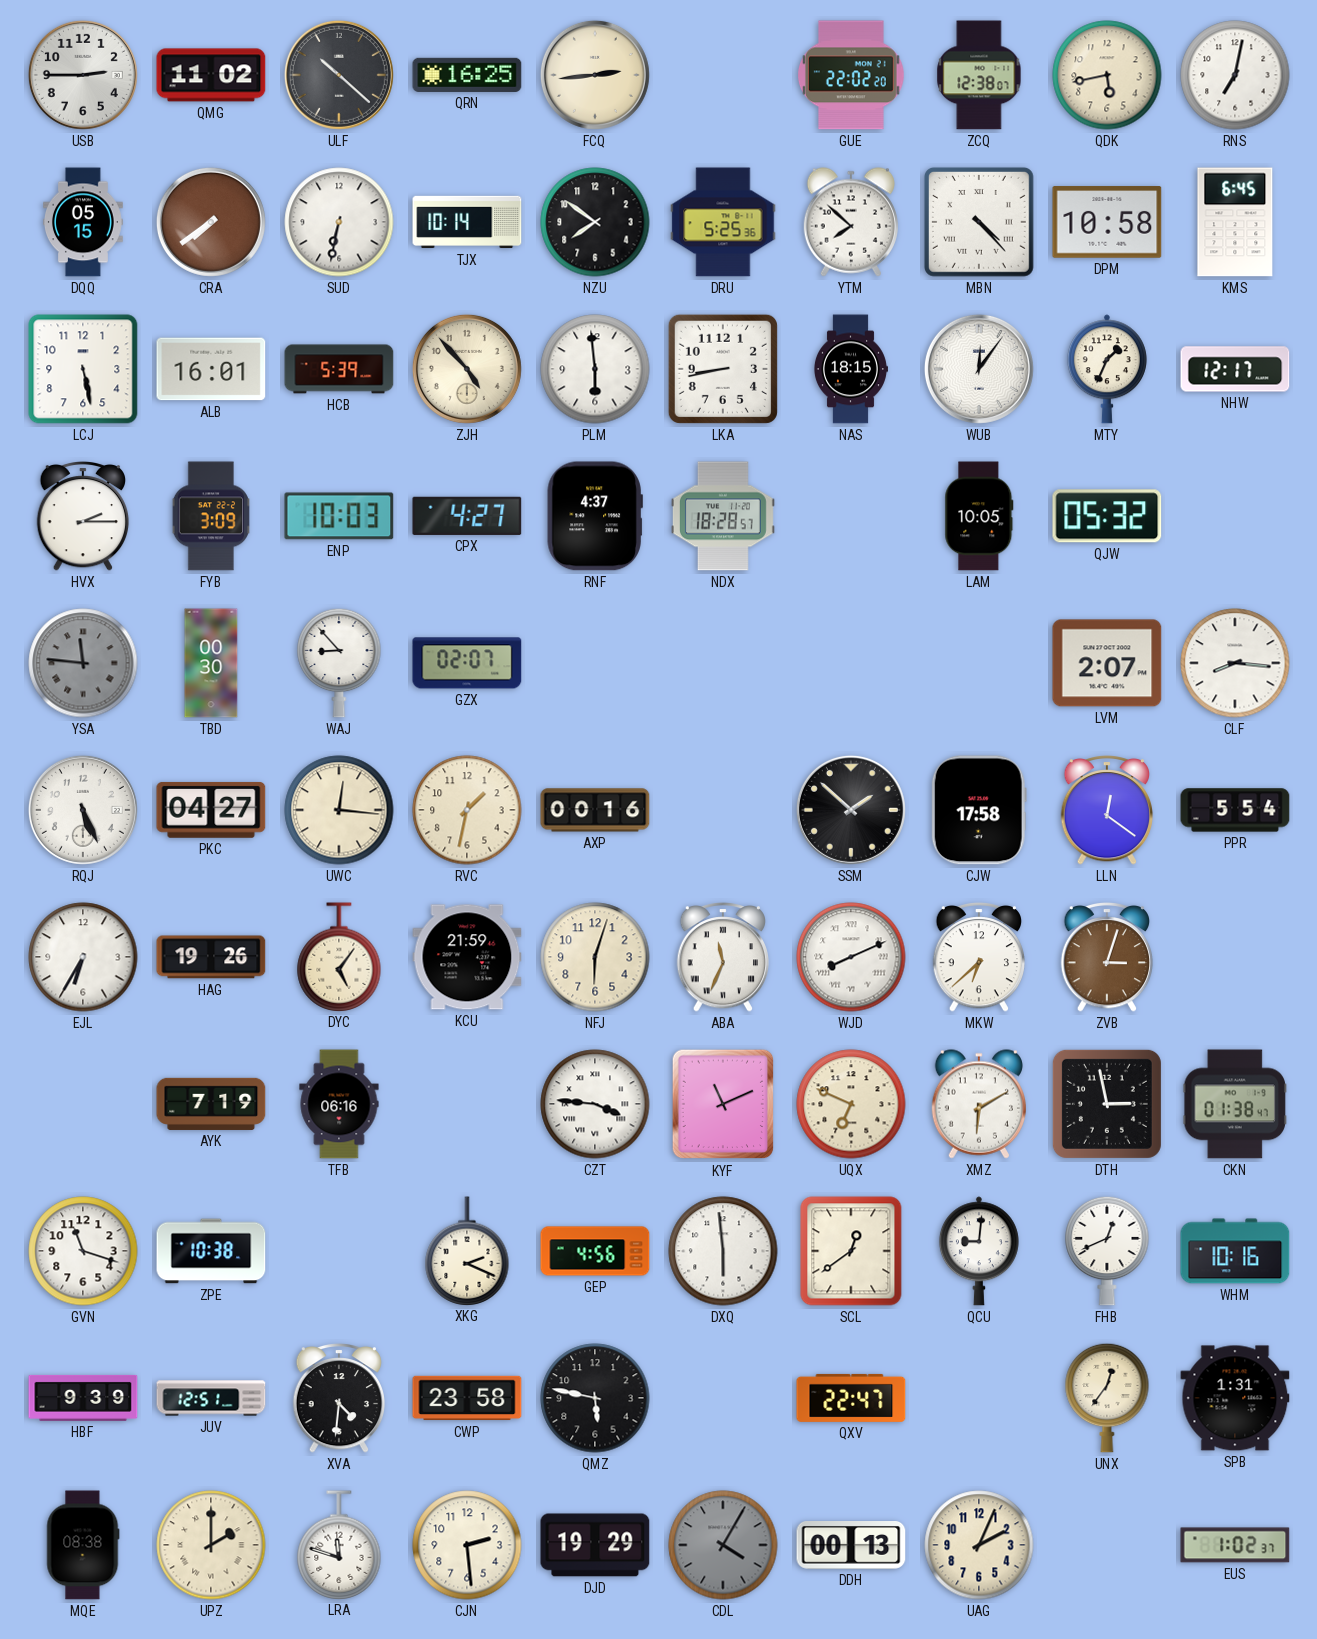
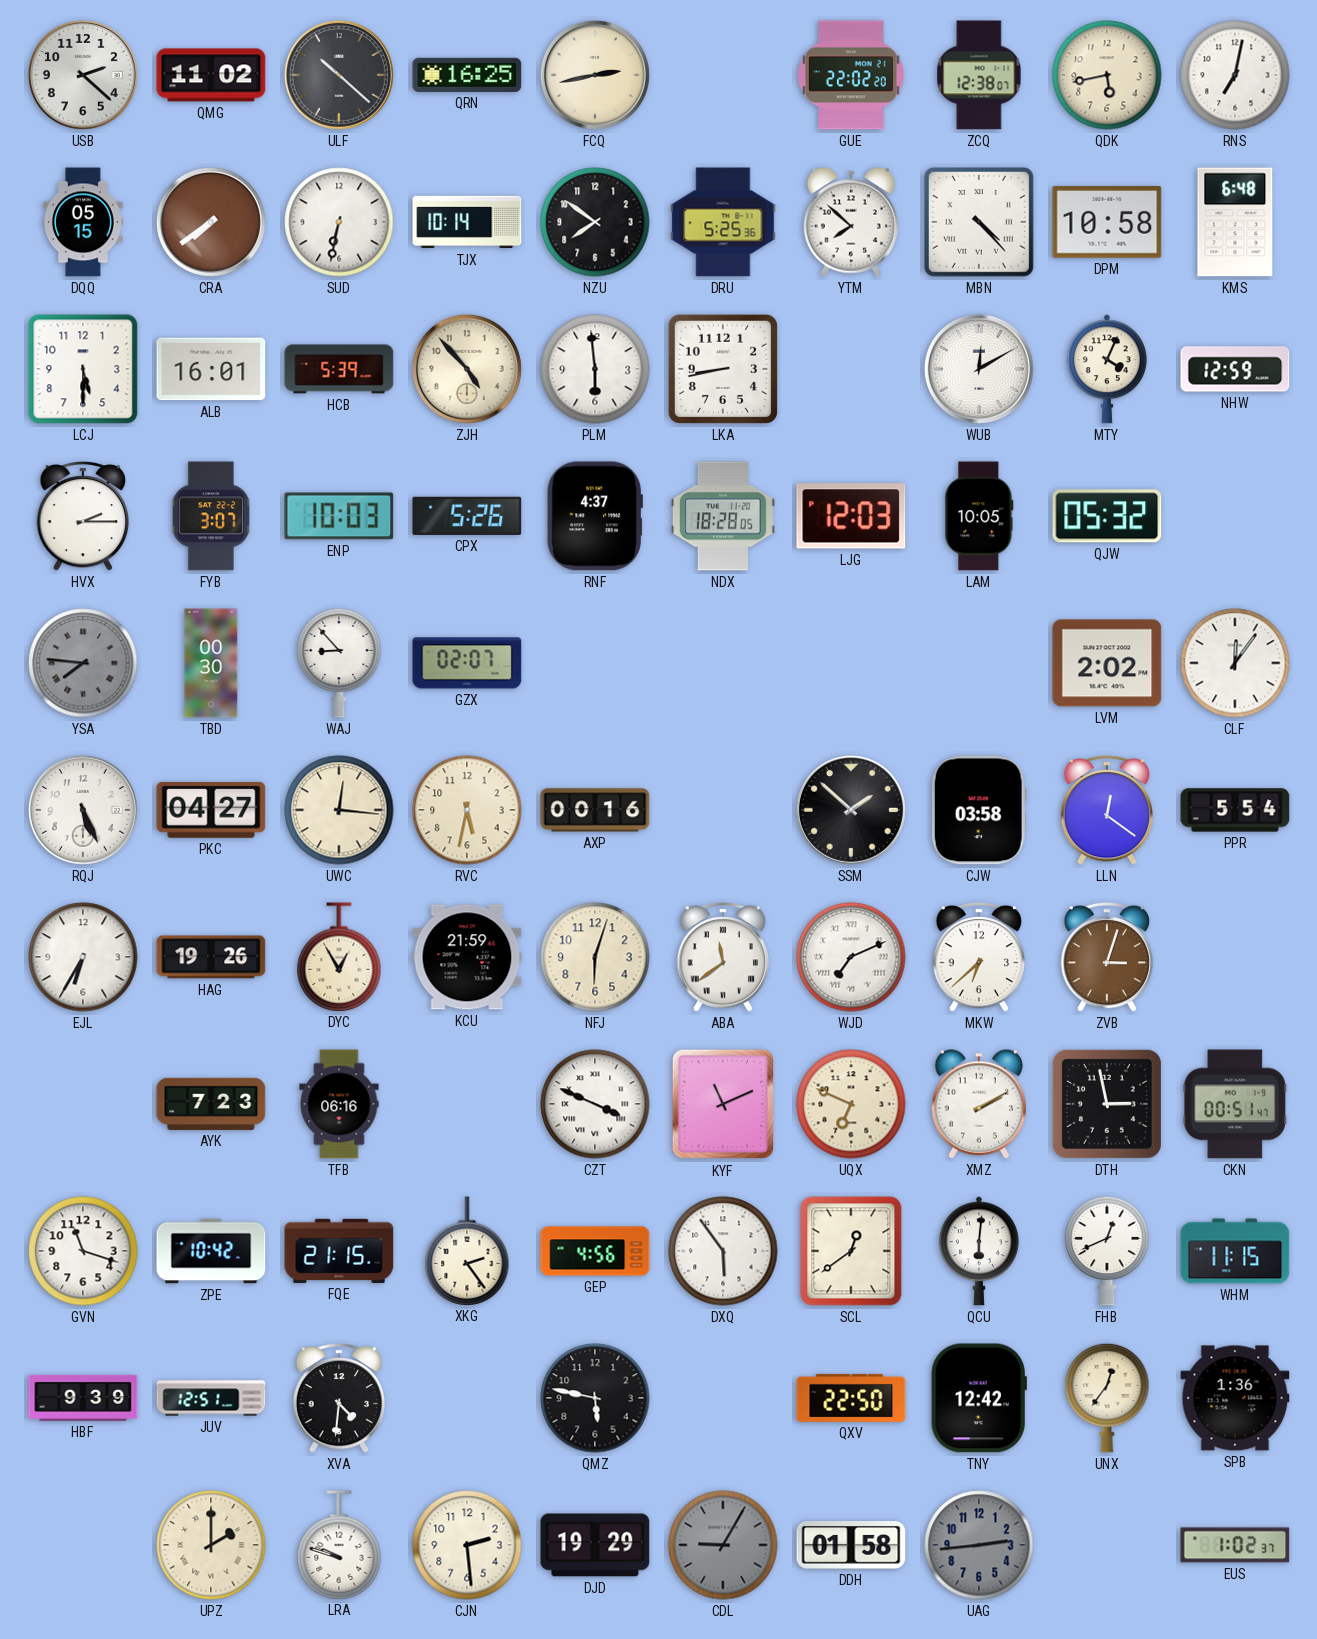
USB: 2:45 -> 2:22 (83, 75)
FCQ: 2:44 -> 2:43 (595, 75)
KMS: 6:45 -> 6:48 (1235, 222)
LCJ: 5:28 -> 5:30 (83, 369)
NAS: 18:15 -> none (850, 369)
WUB: 12:06 -> 12:10 (979, 369)
MTY: 1:34 -> 4:04 (1107, 369)
NHW: 12:17 -> 12:59 (1235, 369)
FYB: 3:09 -> 3:07 (211, 516)
CPX: 4:27 -> 5:26 (467, 516)
NDX: 18:28:57 -> 18:28:05 (723, 516)
LJG: none -> 12:03 (851, 516)
YSA: 11:46 -> 7:46 (83, 663)
LVM: 2:07 -> 2:02 (1107, 663)
CLF: 8:16 -> 12:06 (1235, 663)
RVC: 1:32 -> 5:32 (467, 810)
CJW: 17:58 -> 03:58 (979, 810)
DYC: 5:06 -> 12:55 (339, 957)
ABA: 11:34 -> 11:39 (723, 957)
WJD: 8:11 -> 7:11 (851, 957)
AYK: 7:19 -> 7:23 (211, 1104)
CZT: 3:46 -> 3:49 (595, 1104)
XMZ: 6:10 -> 2:10 (979, 1104)
CKN: 01:38 -> 00:51 (1234, 1104)
ZPE: 10:38 -> 10:42 (211, 1251)
FQE: none -> 21:15 (339, 1251)
XKG: 2:19 -> 2:24 (467, 1251)
DXQ: 5:59 -> 5:54 (723, 1251)
QCU: 9:01 -> 6:01 (979, 1251)
WHM: 10:16 -> 11:15 (1235, 1251)
CWP: 23:58 -> none (467, 1398)
QXV: 22:47 -> 22:50 (851, 1398)
TNY: none -> 12:42 (979, 1398)
SPB: 1:31 -> 1:36 (1235, 1398)
MQE: 08:38 -> none (83, 1545)
LRA: 11:48 -> 9:48 (339, 1545)
CDL: 4:05 -> 9:05 (723, 1545)
DDH: 00:13 -> 01:58 (851, 1546)
UAG: 2:04 -> 2:44 (979, 1545)
UAG dial: cream -> grey (979, 1545)
